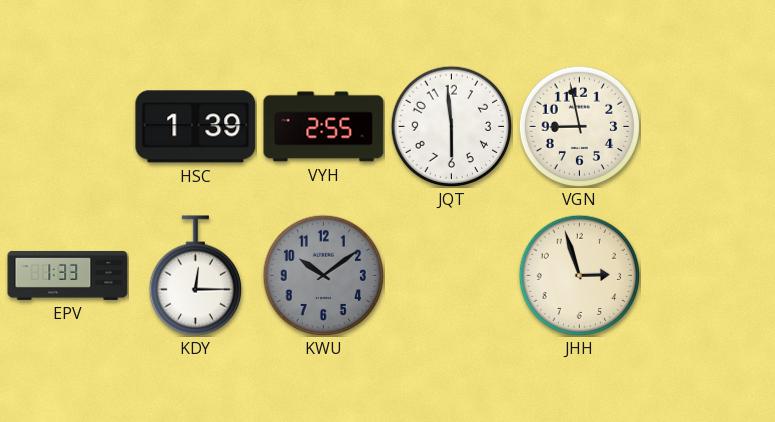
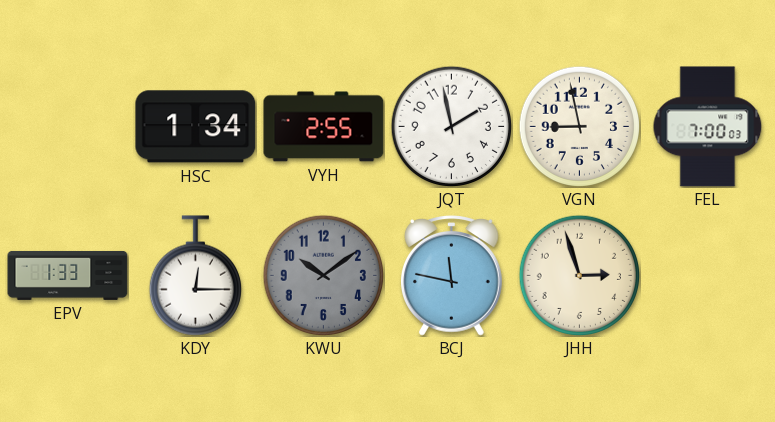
HSC: 1:39 -> 1:34 (196, 127)
JQT: 5:59 -> 1:58 (451, 126)
FEL: none -> 7:00 (708, 127)
BCJ: none -> 11:47 (452, 276)
